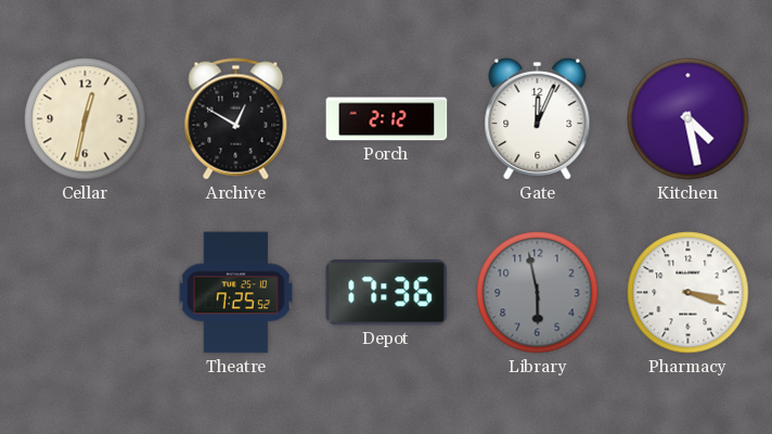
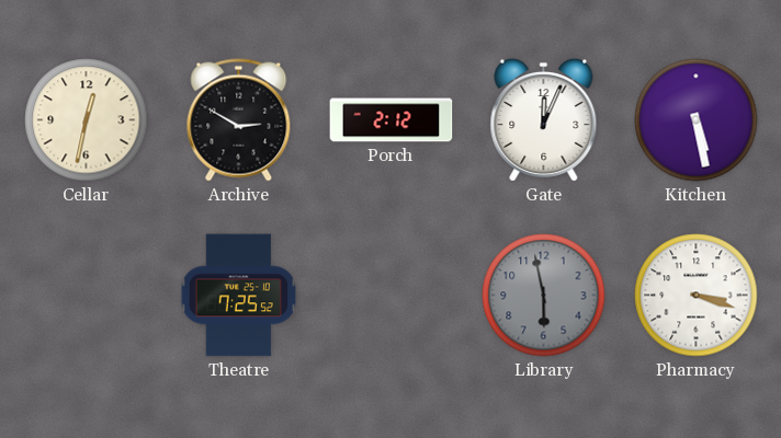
Archive: 12:50 -> 2:50 (239, 120)
Kitchen: 4:28 -> 5:28 (697, 120)
Depot: 17:36 -> none (387, 293)
